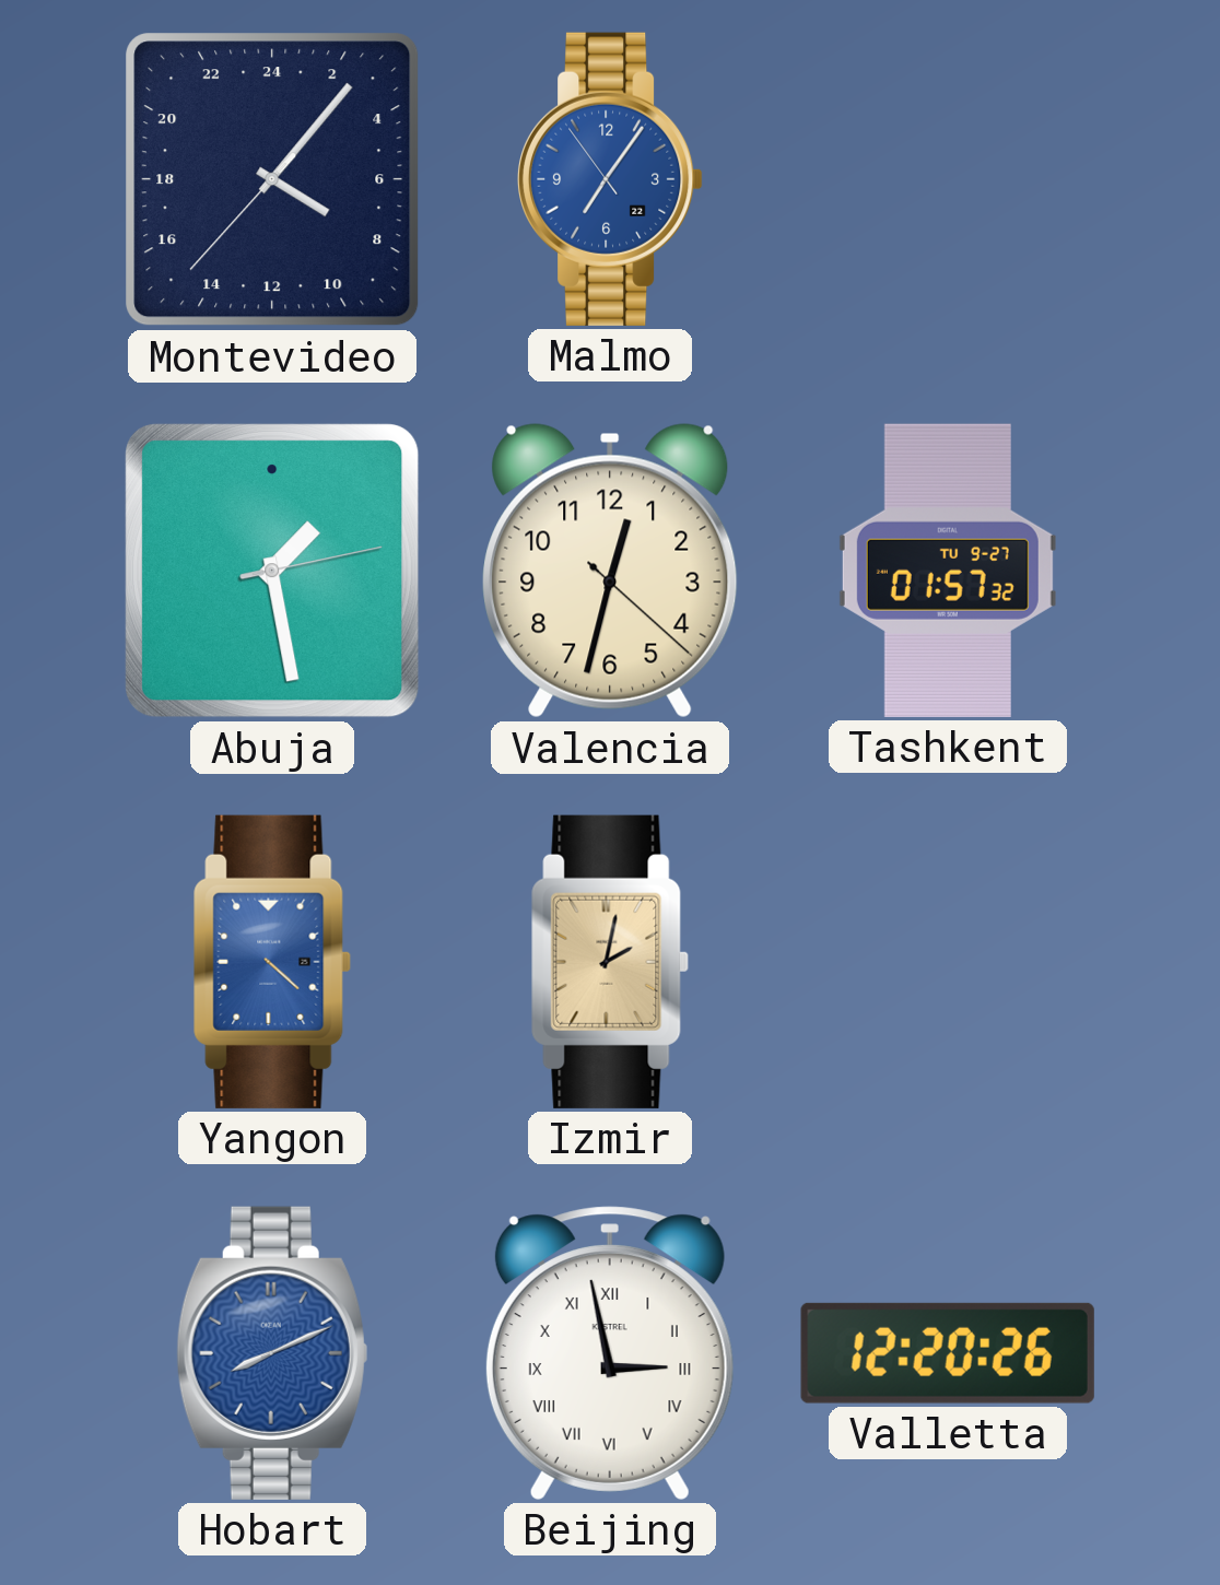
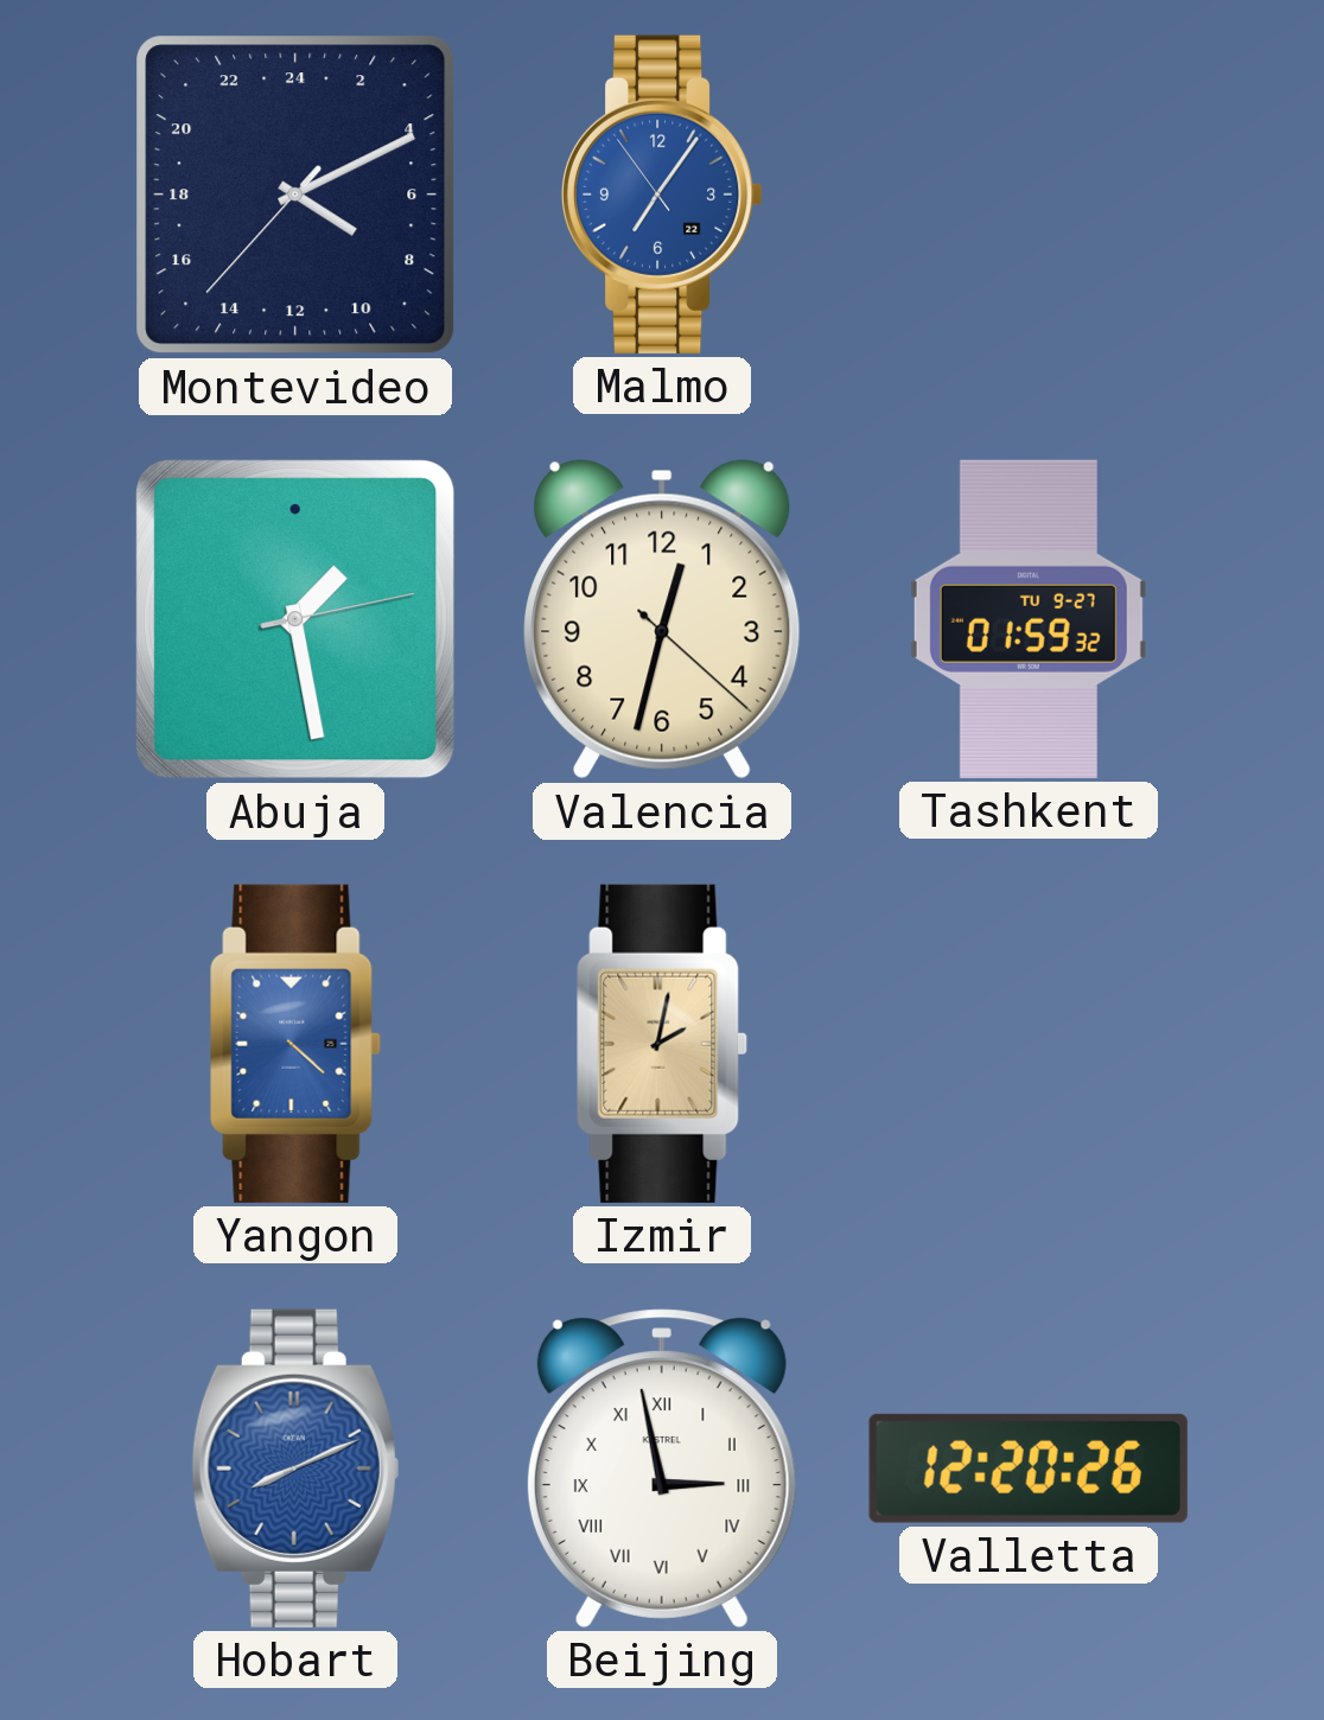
Montevideo: 8:06 -> 8:10 (295, 195)
Tashkent: 01:57 -> 01:59 (1029, 619)
